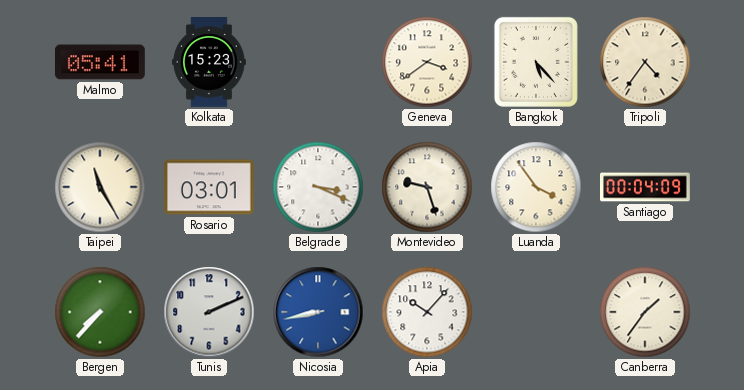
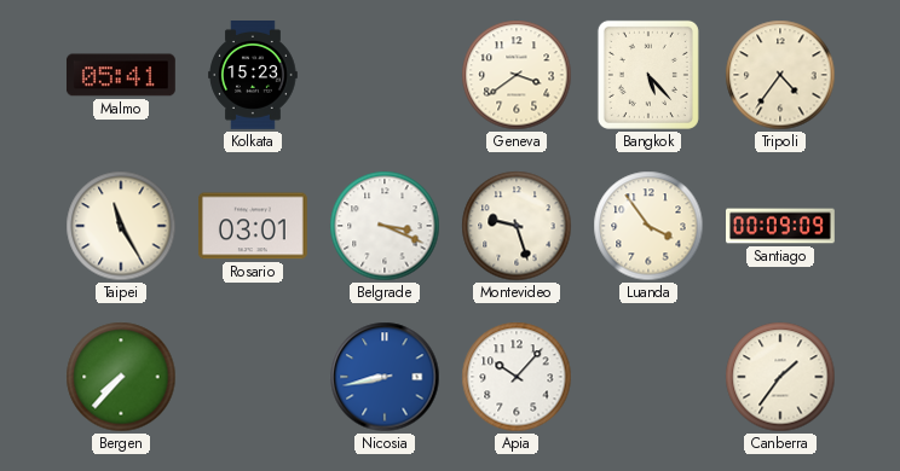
Santiago: 00:04 -> 00:09 (781, 226)
Tunis: 2:11 -> none (209, 312)
